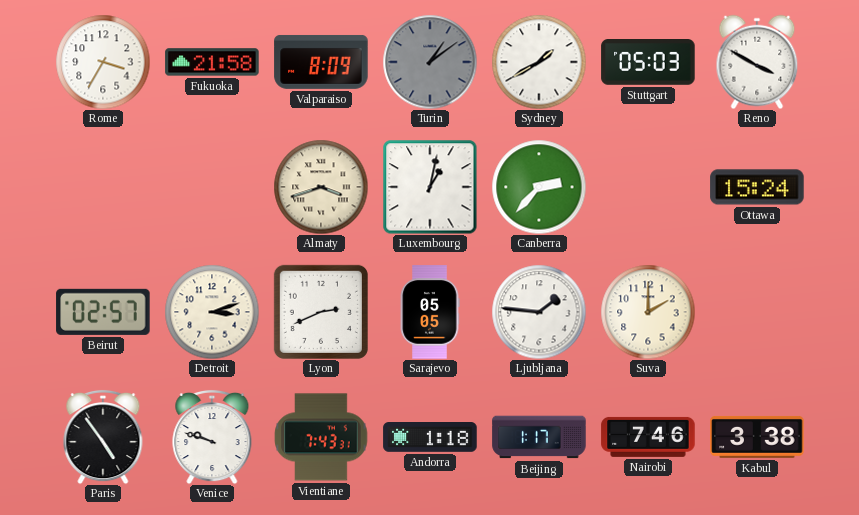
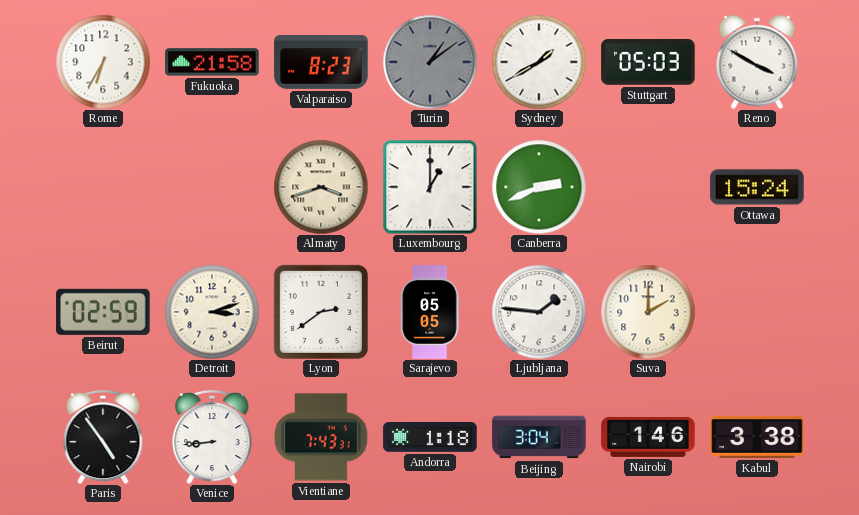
Rome: 3:35 -> 6:35 (103, 62)
Valparaiso: 8:09 -> 8:23 (321, 62)
Luxembourg: 1:02 -> 1:00 (430, 187)
Canberra: 2:37 -> 2:41 (539, 187)
Beirut: 02:57 -> 02:59 (103, 312)
Lyon: 2:41 -> 2:39 (321, 312)
Venice: 9:48 -> 8:44 (212, 437)
Beijing: 1:17 -> 3:04 (539, 437)
Nairobi: 7:46 -> 1:46 (648, 437)
